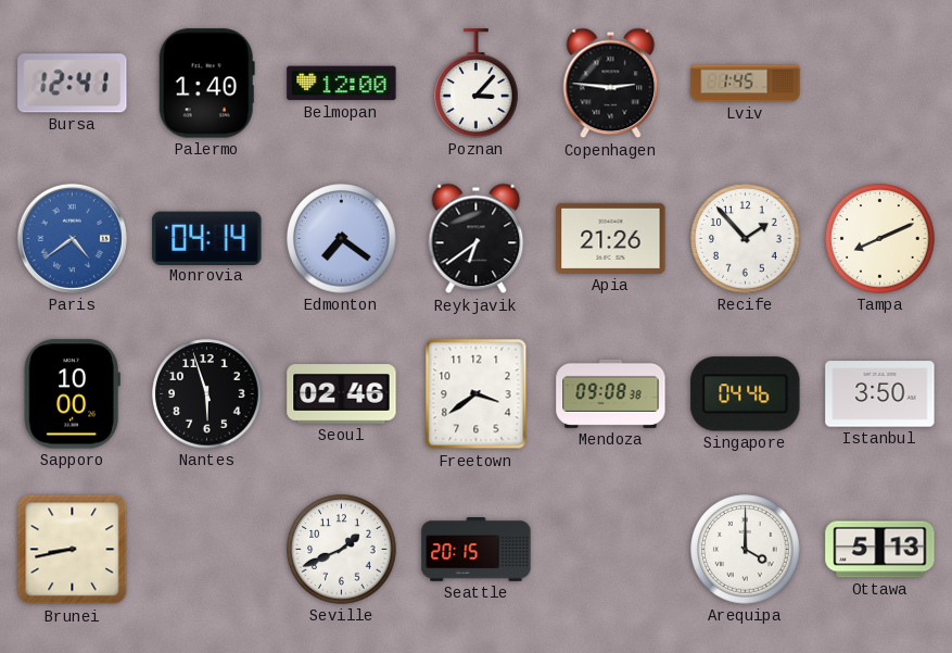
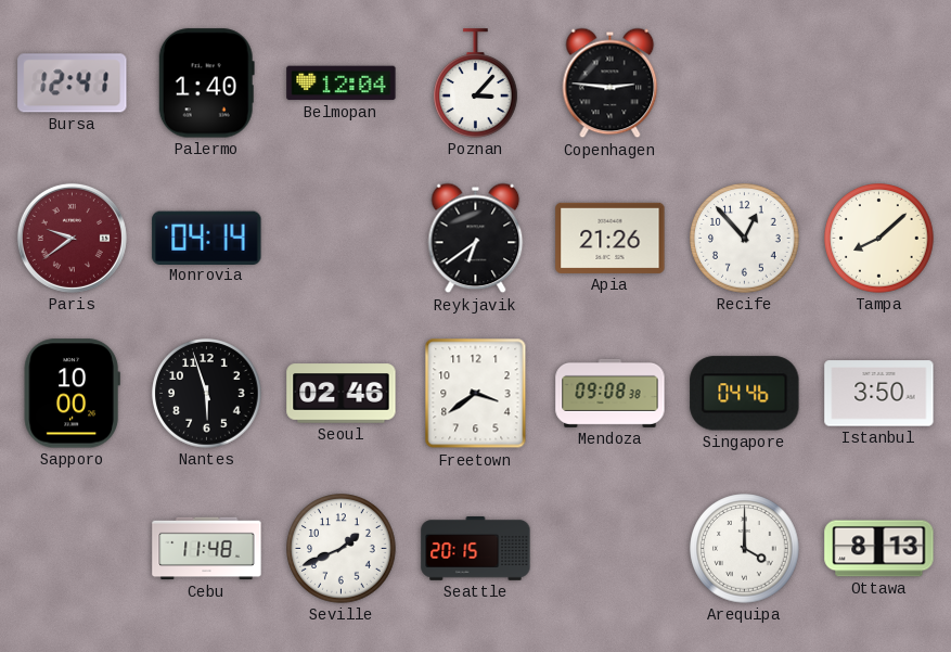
Belmopan: 12:00 -> 12:04 (342, 84)
Lviv: 1:45 -> none (746, 84)
Paris: 4:39 -> 9:39 (72, 238)
Paris dial: blue -> burgundy (72, 238)
Edmonton: 7:21 -> none (342, 239)
Recife: 1:53 -> 12:53 (745, 239)
Tampa: 8:11 -> 8:08 (879, 239)
Brunei: 8:43 -> none (73, 550)
Cebu: none -> 11:48 (207, 549)
Ottawa: 5:13 -> 8:13 (879, 549)
